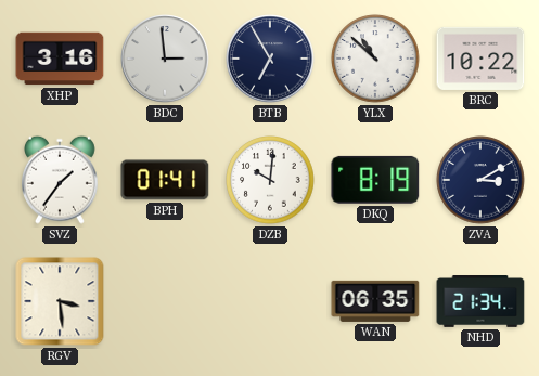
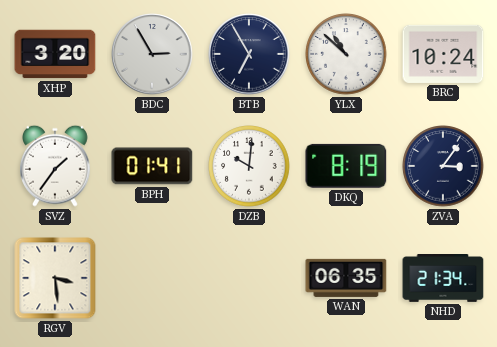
XHP: 3:16 -> 3:20 (55, 54)
BDC: 2:59 -> 2:55 (152, 54)
BRC: 10:22 -> 10:24 (443, 54)
ZVA: 3:10 -> 3:06 (443, 166)
